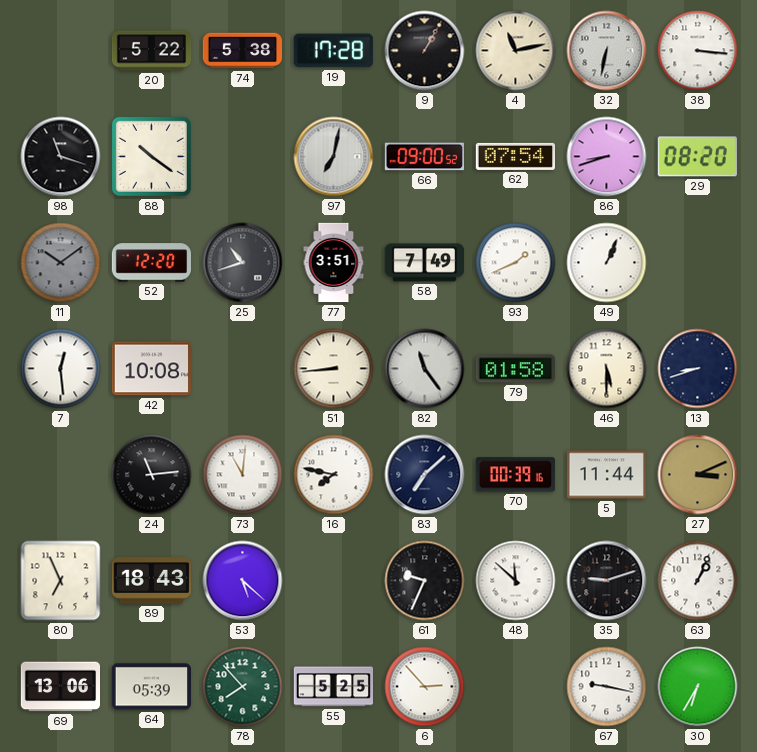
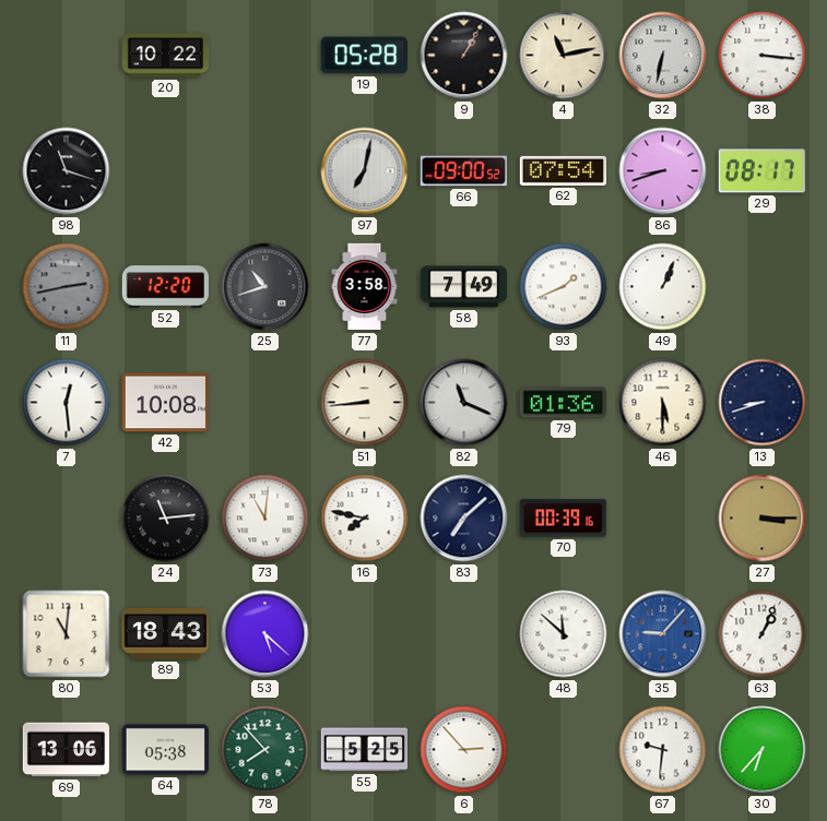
20: 5:22 -> 10:22 (166, 56)
74: 5:38 -> none (242, 51)
19: 17:28 -> 05:28 (364, 56)
88: 10:21 -> none (151, 156)
29: 08:20 -> 08:17 (761, 171)
11: 10:09 -> 2:43 (67, 287)
77: 3:51 -> 3:58 (365, 287)
82: 11:24 -> 11:19 (464, 403)
79: 01:58 -> 01:36 (563, 403)
5: 11:44 -> none (606, 475)
27: 3:11 -> 3:15 (763, 519)
80: 6:56 -> 11:01 (67, 634)
61: 9:34 -> none (425, 581)
35: 9:12 -> 9:07 (663, 634)
35 dial: black -> blue (663, 634)
64: 05:39 -> 05:38 (165, 750)
67: 9:17 -> 9:31 (663, 750)
30: 6:35 -> 6:37 (763, 750)
